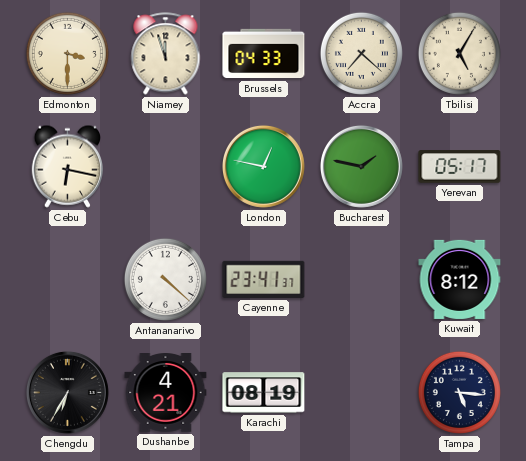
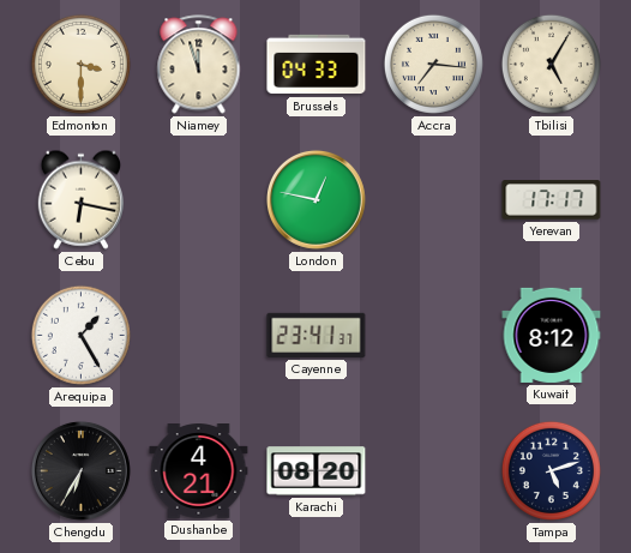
Accra: 7:22 -> 7:16 (433, 64)
Bucharest: 1:47 -> none (361, 166)
Yerevan: 05:17 -> 17:17 (552, 200)
Arequipa: none -> 1:25 (80, 335)
Antananarivo: 4:22 -> none (165, 279)
Karachi: 08:19 -> 08:20 (317, 471)
Tampa: 5:16 -> 5:12 (551, 470)
